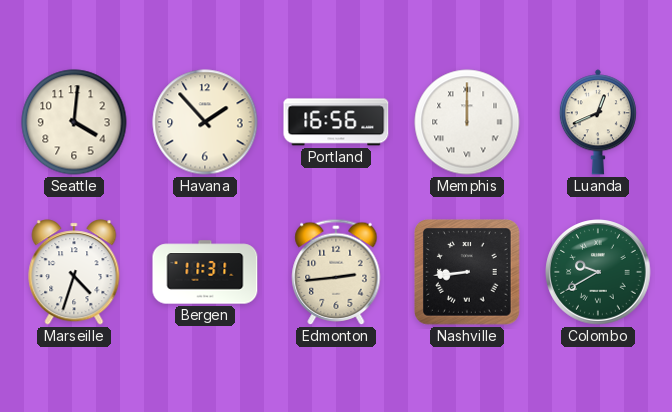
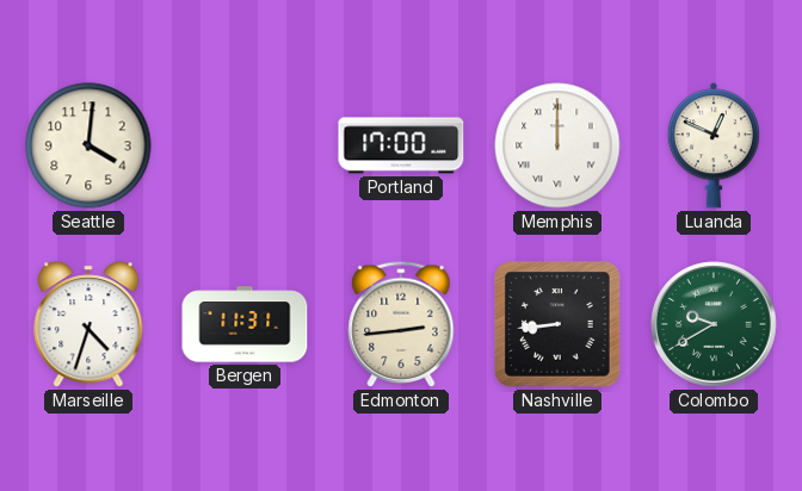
Havana: 1:53 -> none (205, 122)
Portland: 16:56 -> 17:00 (401, 145)
Luanda: 12:41 -> 12:49 (714, 145)
